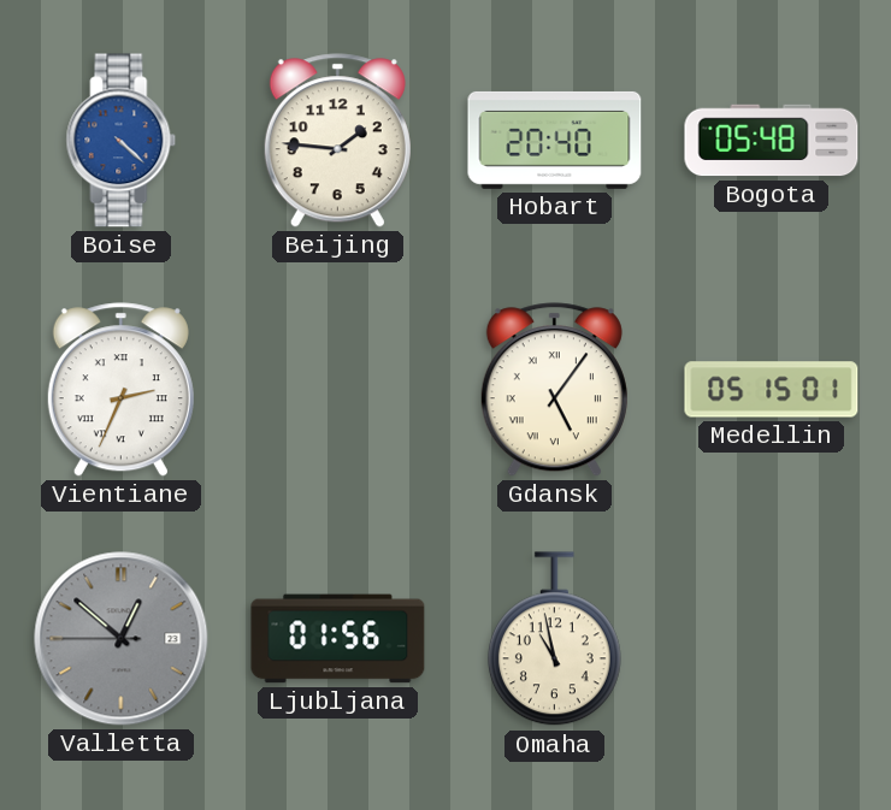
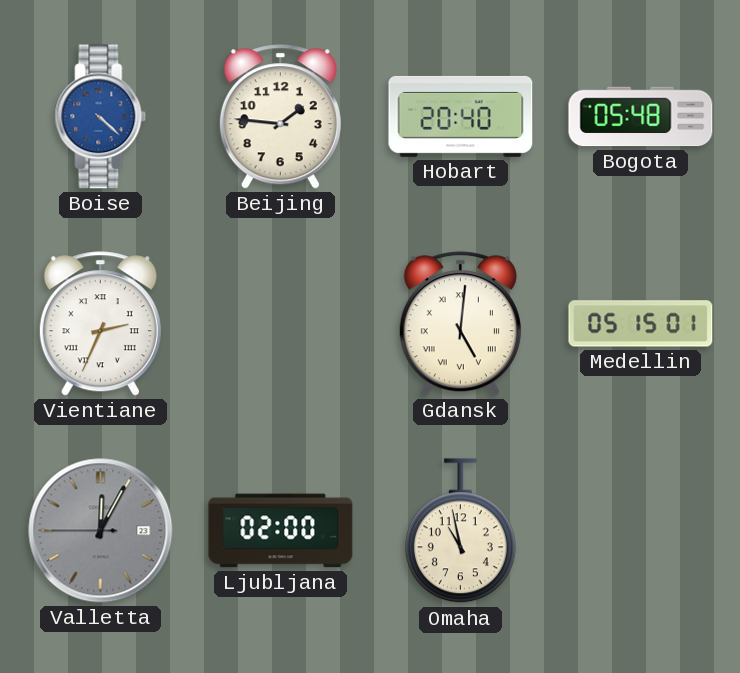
Gdansk: 5:06 -> 5:01 (460, 324)
Valletta: 12:51 -> 12:04 (101, 531)
Ljubljana: 01:56 -> 02:00 (281, 531)
